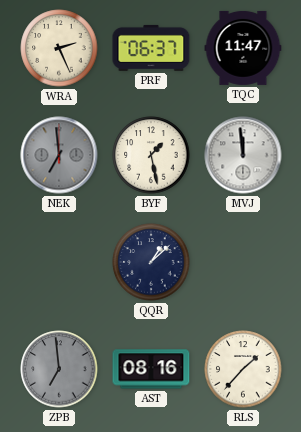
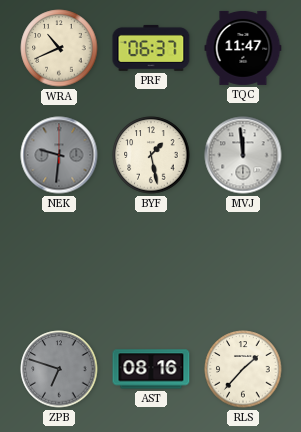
WRA: 2:26 -> 10:41 (59, 48)
NEK: 6:59 -> 9:31 (59, 155)
QQR: 1:08 -> none (151, 262)
ZPB: 6:59 -> 6:48 (59, 369)
